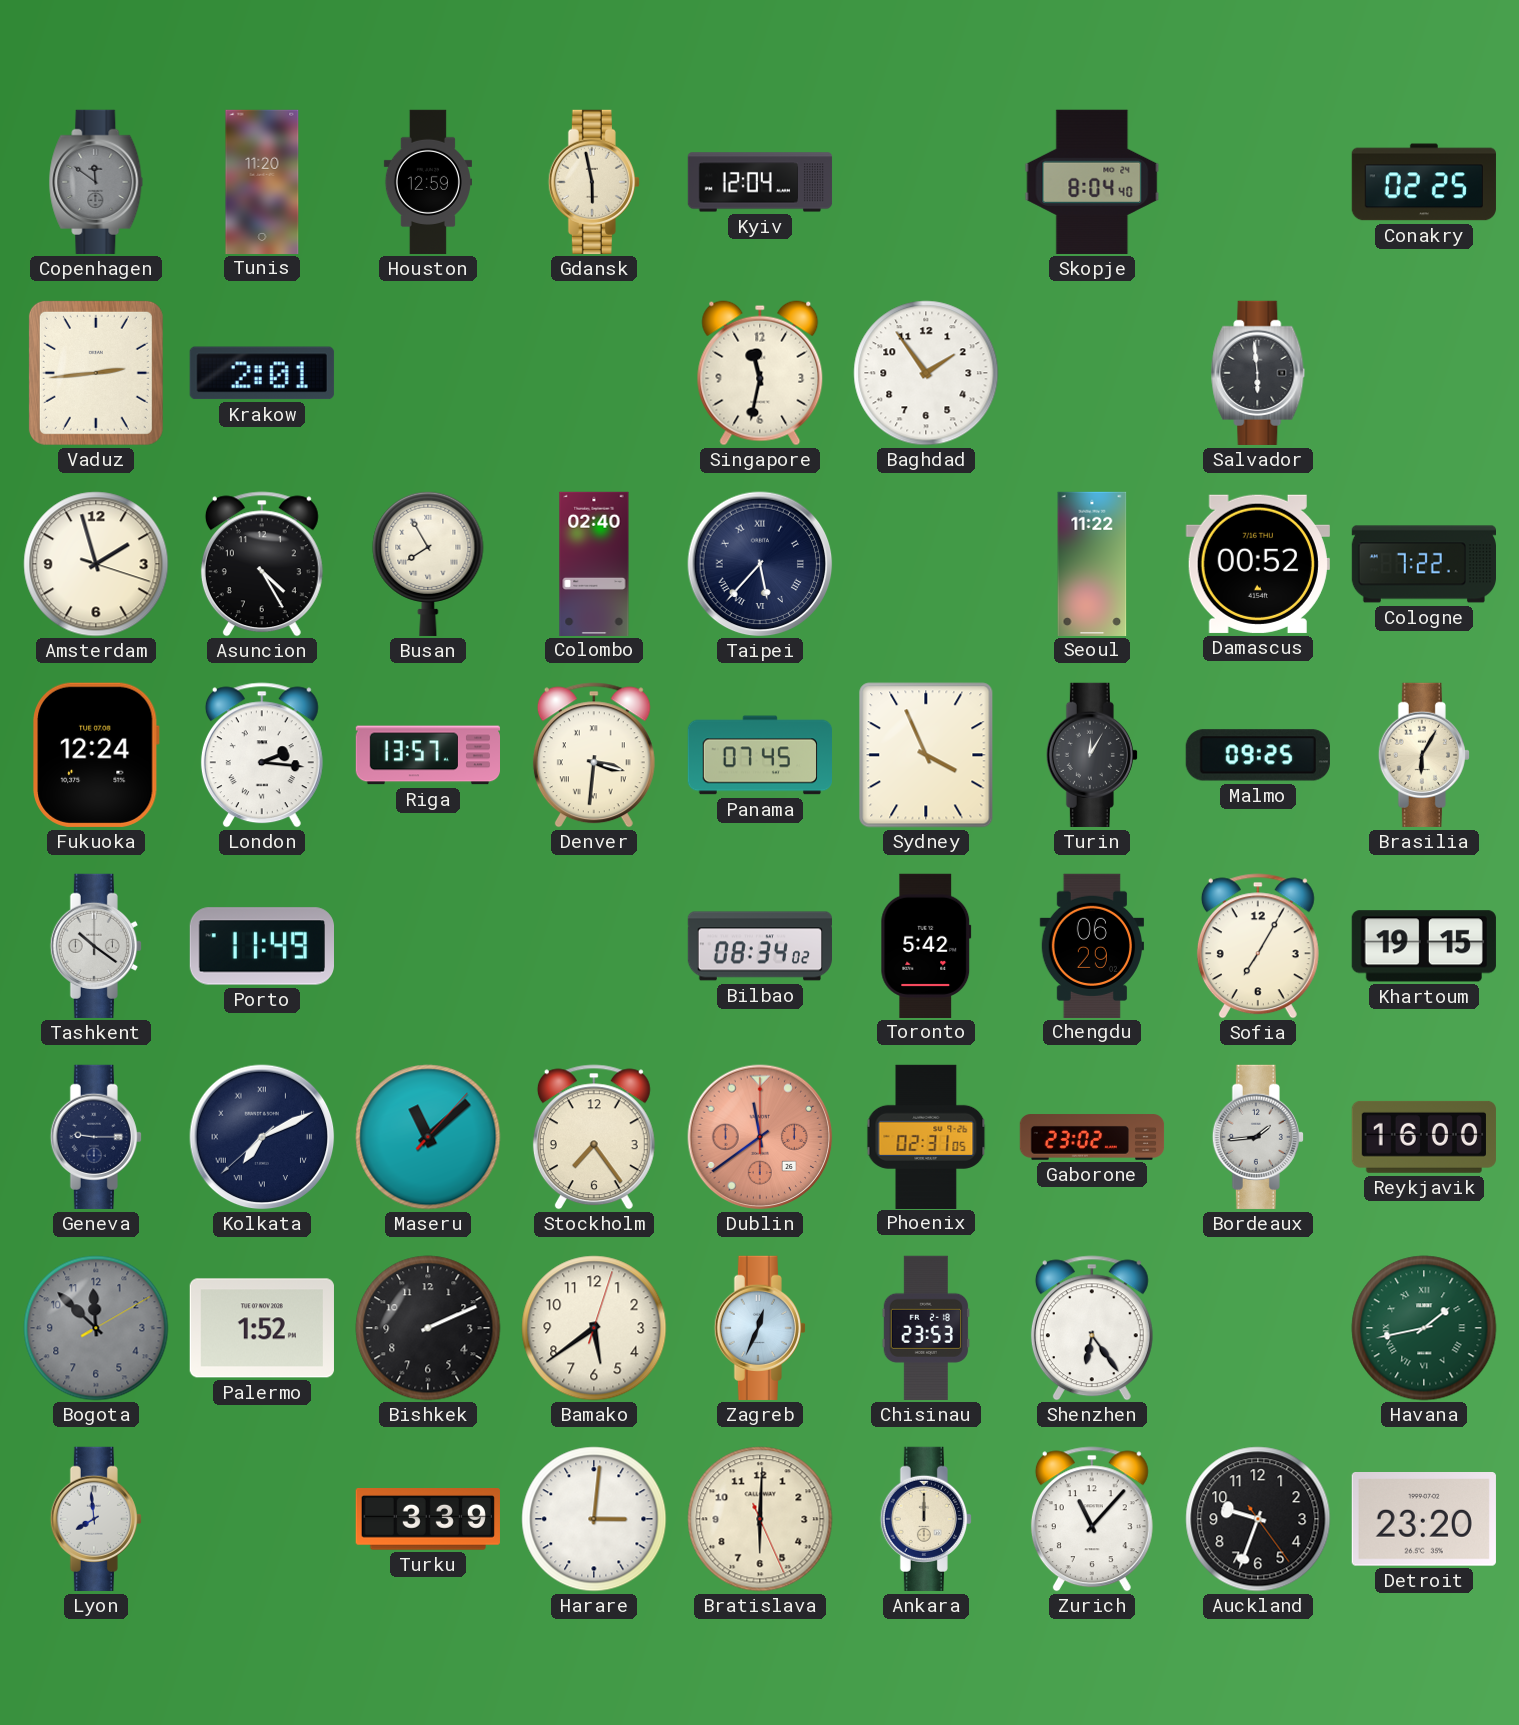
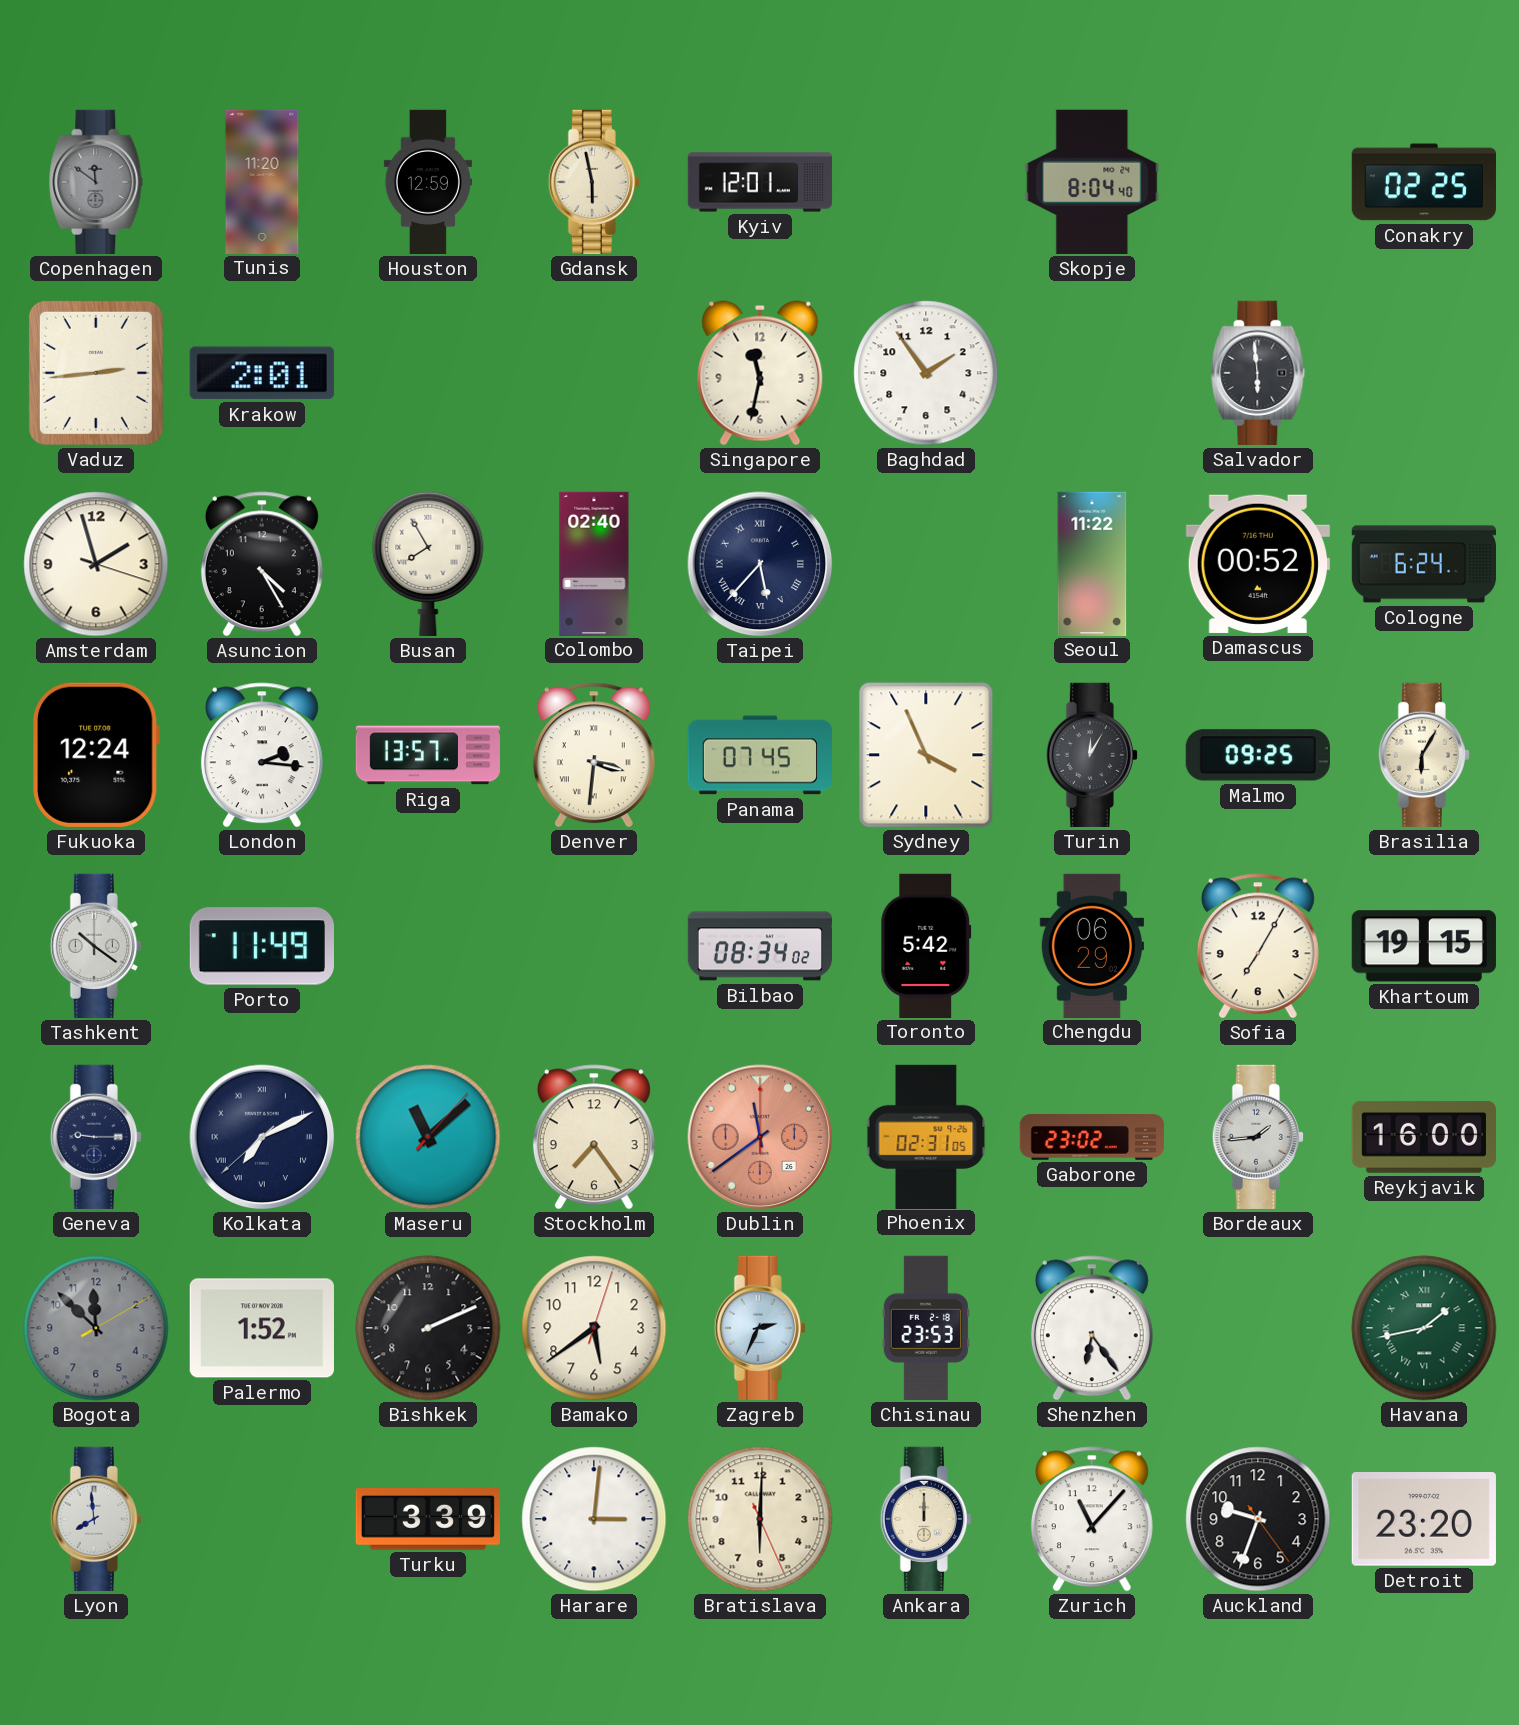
Kyiv: 12:04 -> 12:01 (760, 182)
Cologne: 7:22 -> 6:24 (1423, 564)
Zagreb: 12:34 -> 2:34 (760, 1328)
